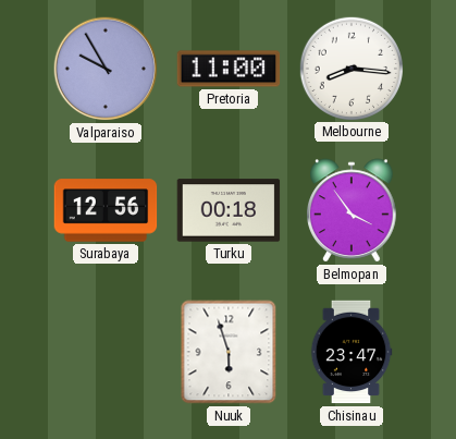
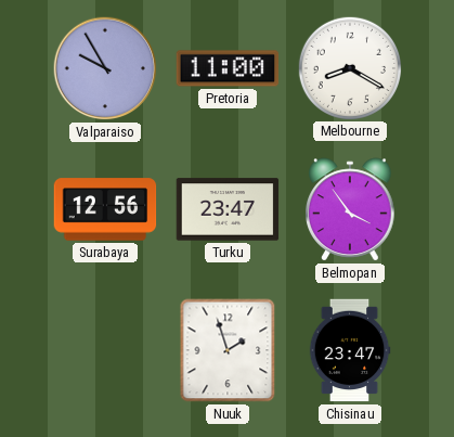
Melbourne: 8:16 -> 8:20 (349, 67)
Turku: 00:18 -> 23:47 (228, 209)
Nuuk: 5:57 -> 1:57 (228, 350)
